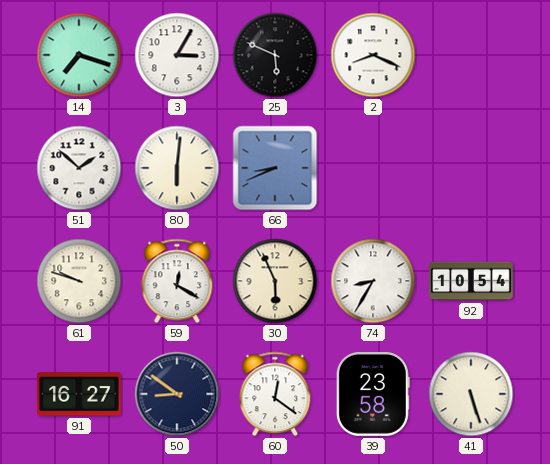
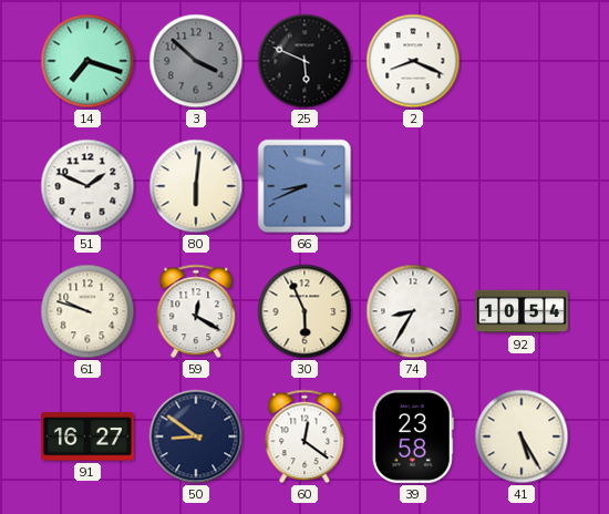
3: 3:05 -> 3:52 (196, 61)
3 dial: white -> grey (196, 61)
51: 1:52 -> 1:49 (87, 186)
41: 5:27 -> 5:25 (522, 436)
